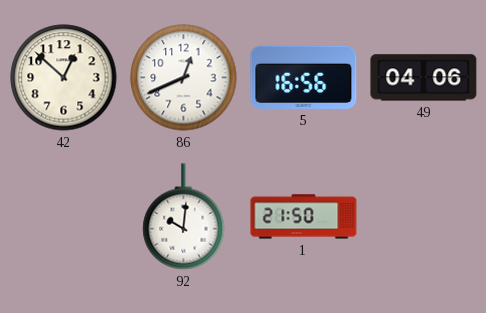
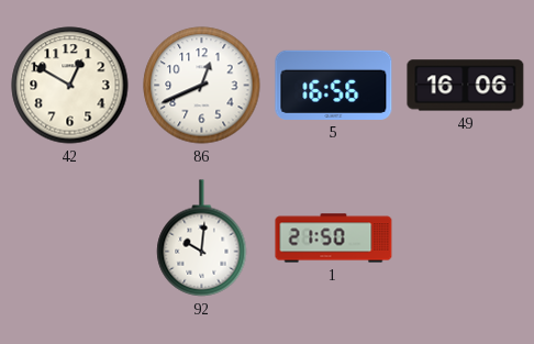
42: 12:52 -> 12:50 (70, 86)
49: 04:06 -> 16:06 (466, 86)
